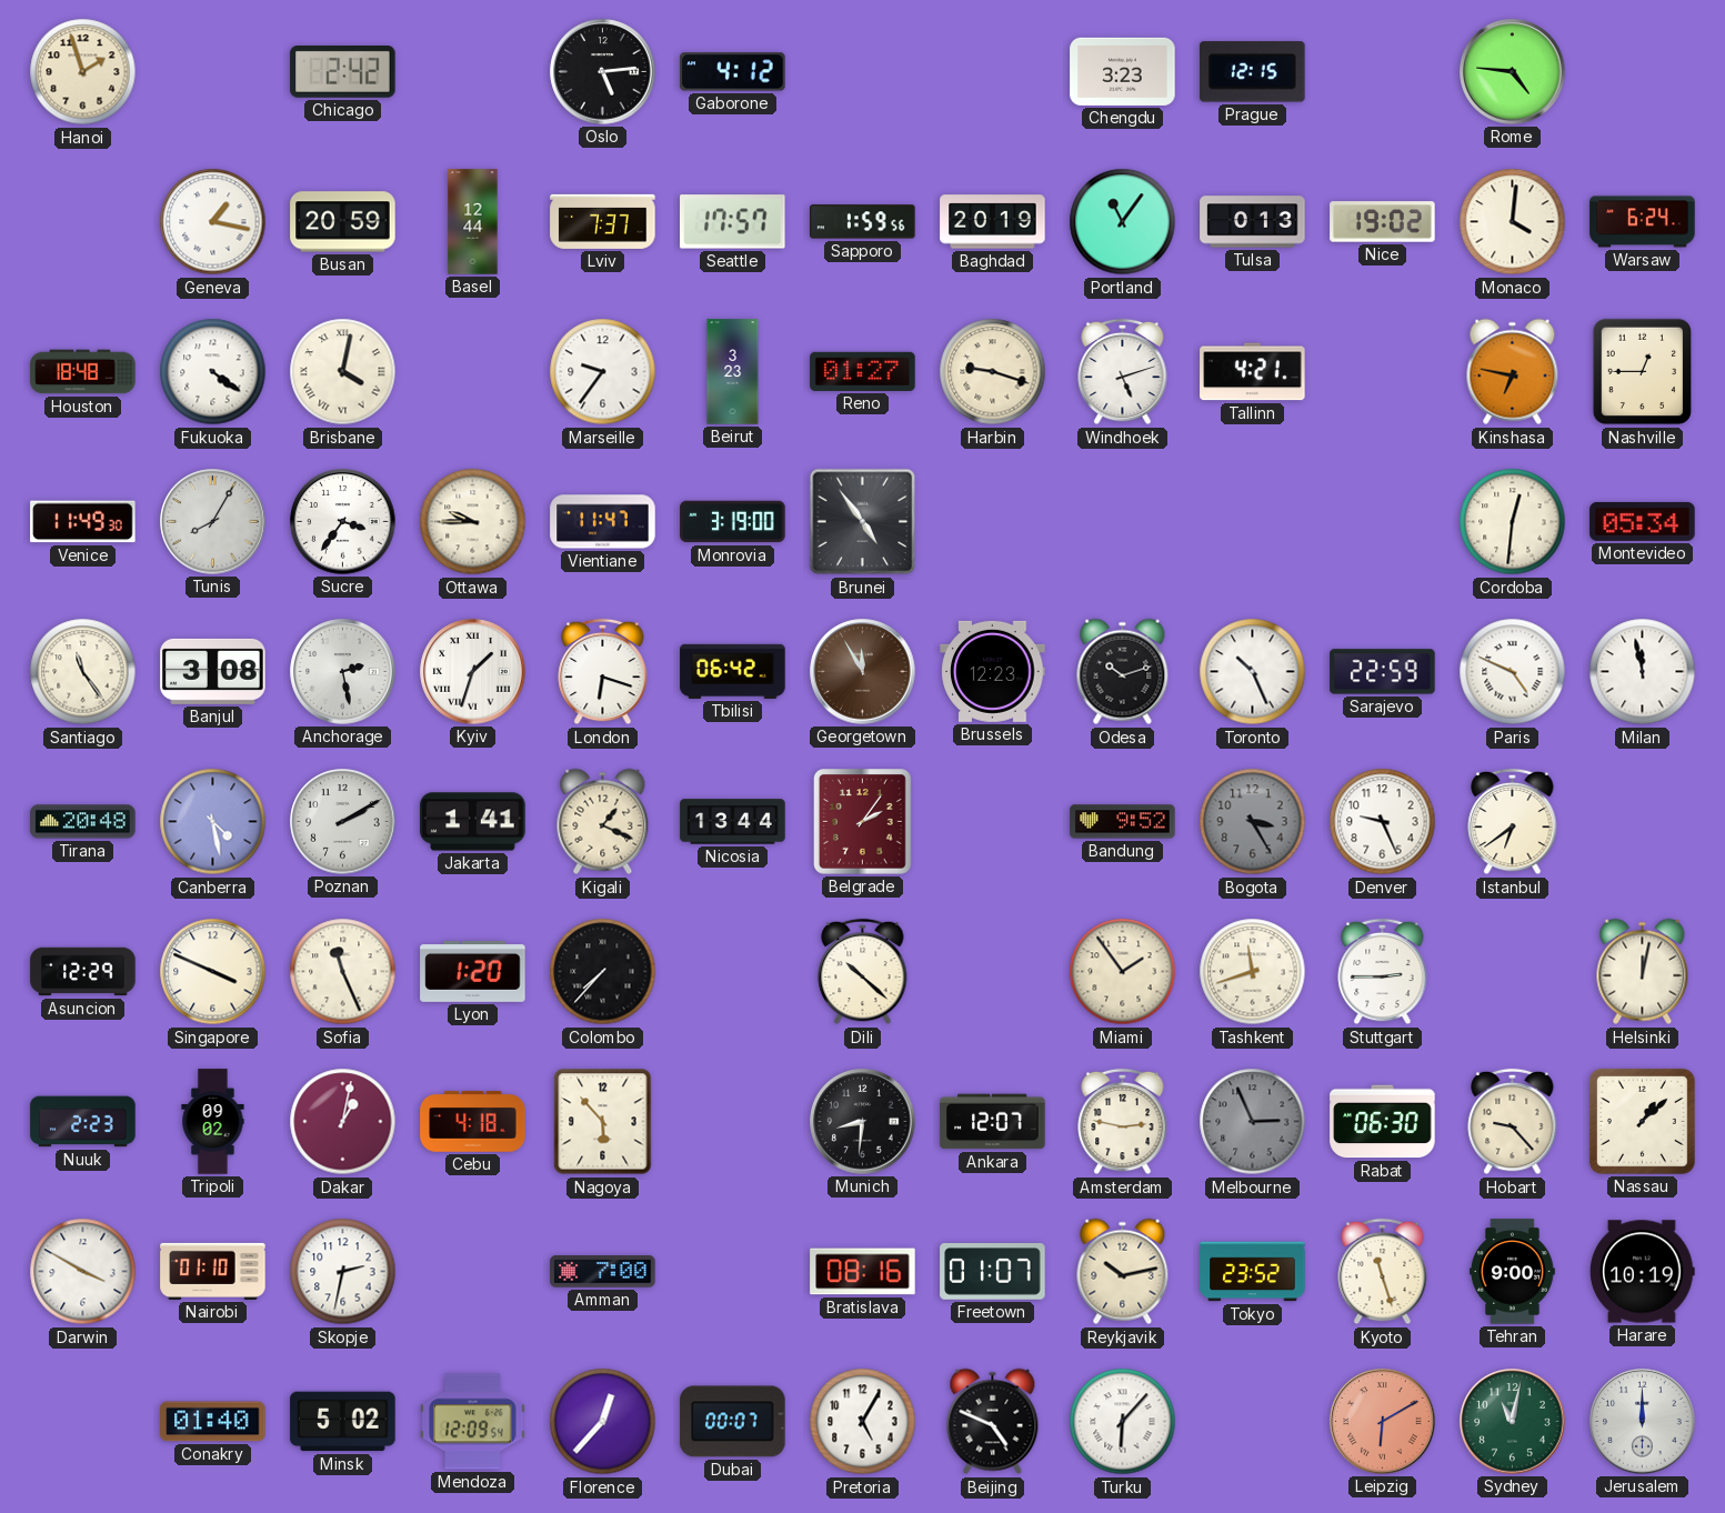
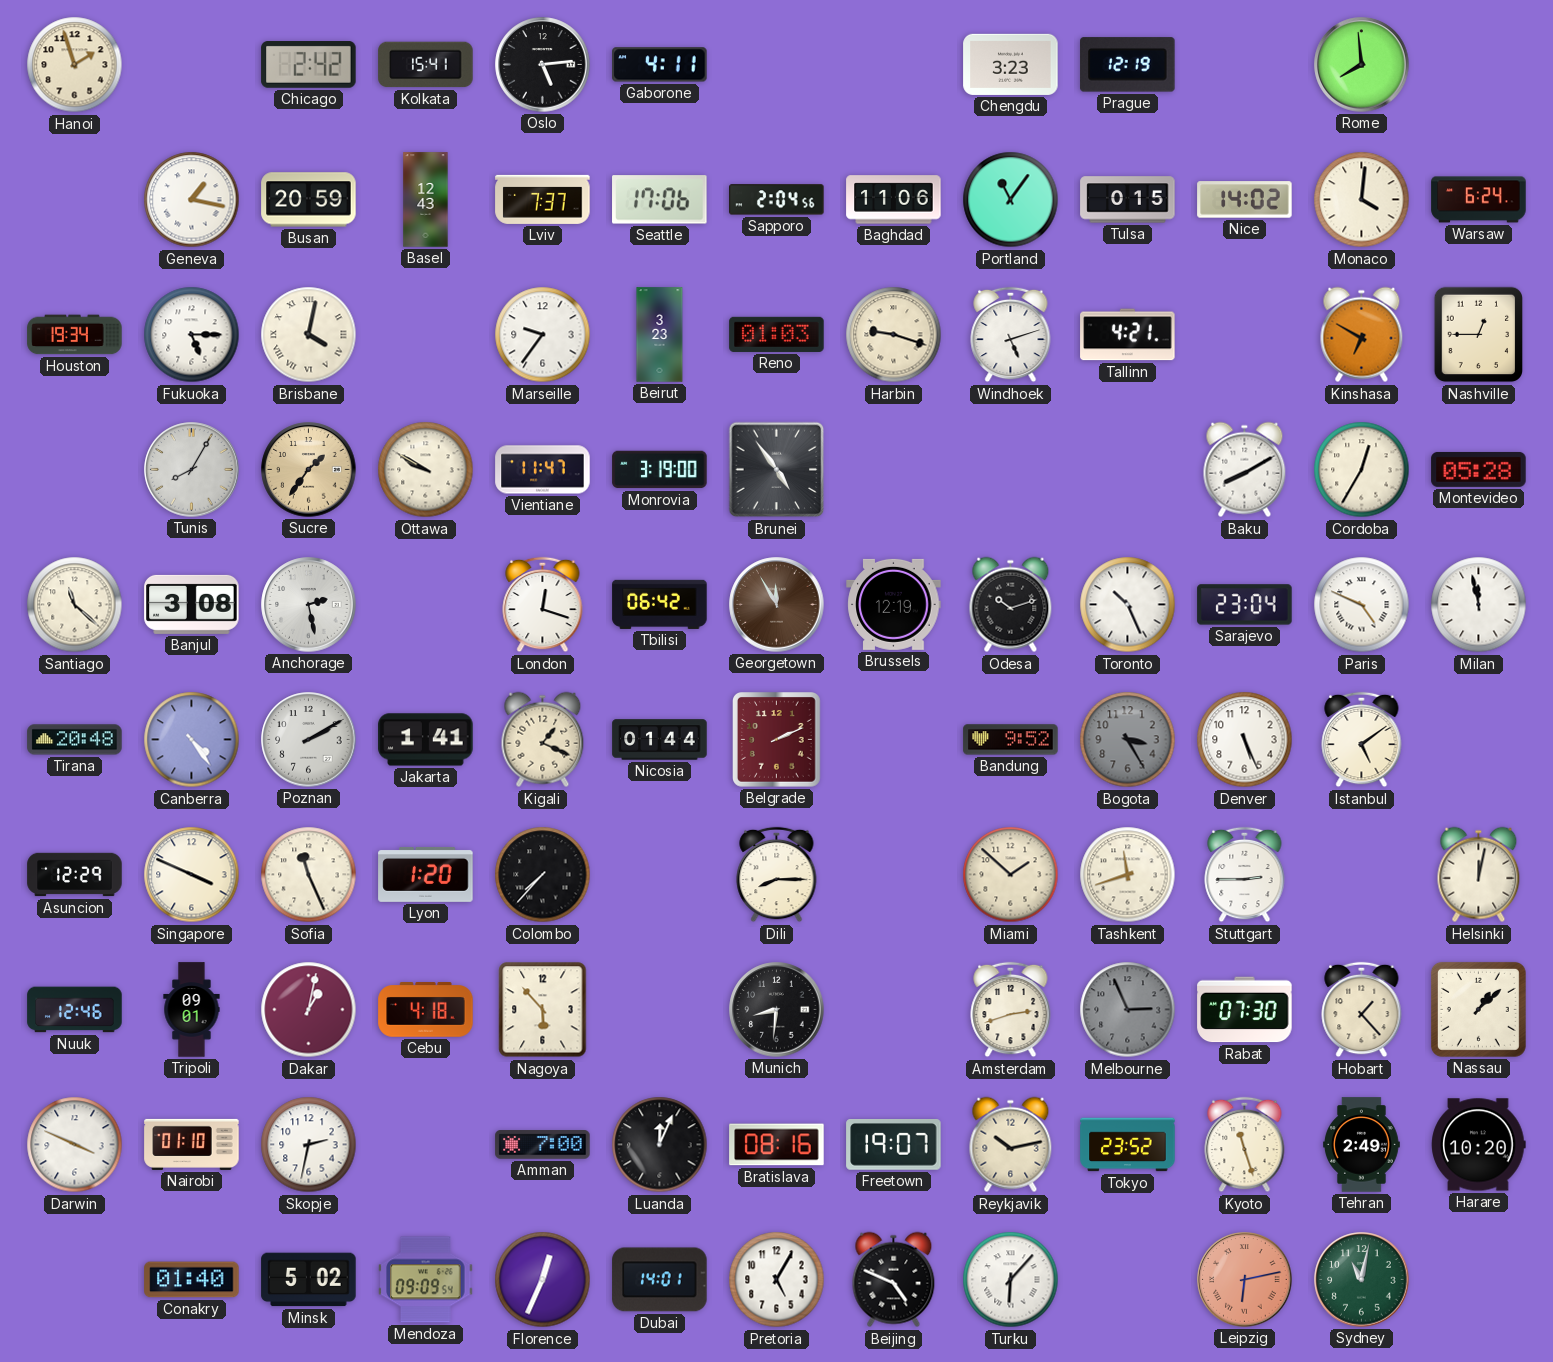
Kolkata: none -> 15:41 (426, 65)
Gaborone: 4:12 -> 4:11 (660, 65)
Prague: 12:15 -> 12:19 (1128, 65)
Rome: 4:46 -> 7:59 (1362, 65)
Basel: 12:44 -> 12:43 (426, 200)
Seattle: 17:57 -> 17:06 (660, 200)
Sapporo: 1:59 -> 2:04 (777, 200)
Baghdad: 20:19 -> 11:06 (894, 200)
Tulsa: 0:13 -> 0:15 (1128, 200)
Nice: 19:02 -> 14:02 (1245, 200)
Houston: 18:48 -> 19:34 (75, 335)
Fukuoka: 4:21 -> 5:15 (192, 335)
Reno: 01:27 -> 01:03 (777, 334)
Kinshasa: 6:47 -> 6:50 (1362, 335)
Venice: 11:49 -> none (83, 522)
Sucre: 3:36 -> 1:36 (309, 470)
Sucre dial: white -> champagne (309, 470)
Ottawa: 9:45 -> 9:50 (426, 470)
Baku: none -> 8:10 (1245, 470)
Cordoba: 12:31 -> 12:35 (1362, 470)
Montevideo: 05:34 -> 05:28 (1479, 469)
Santiago: 11:24 -> 11:22 (75, 605)
Kyiv: 1:33 -> none (473, 672)
London: 6:18 -> 12:18 (543, 605)
Brussels: 12:23 -> 12:19 (894, 604)
Sarajevo: 22:59 -> 23:04 (1245, 605)
Canberra: 4:28 -> 4:24 (192, 740)
Nicosia: 13:44 -> 01:44 (660, 740)
Belgrade: 2:06 -> 2:11 (777, 740)
Denver: 9:26 -> 5:26 (1245, 740)
Istanbul: 6:39 -> 5:09 (1362, 740)
Dili: 10:22 -> 8:15 (777, 875)
Miami: 1:54 -> 1:52 (1011, 875)
Nuuk: 2:23 -> 12:46 (75, 1010)
Tripoli: 09:02 -> 09:01 (192, 1010)
Ankara: 12:07 -> none (993, 1122)
Amsterdam: 2:47 -> 2:42 (1011, 1010)
Rabat: 06:30 -> 07:30 (1245, 1010)
Hobart: 9:23 -> 1:23 (1362, 1010)
Darwin: 3:50 -> 3:49 (75, 1145)
Luanda: none -> 12:04 (660, 1145)
Freetown: 01:07 -> 19:07 (894, 1145)
Tehran: 9:00 -> 2:49 (1362, 1145)
Harare: 10:19 -> 10:20 (1479, 1145)
Mendoza: 12:09 -> 09:09 (426, 1280)
Florence: 12:37 -> 12:34 (543, 1280)
Dubai: 00:07 -> 14:01 (660, 1280)
Leipzig: 6:10 -> 6:13 (1245, 1280)
Jerusalem: 12:00 -> none (1643, 1422)
